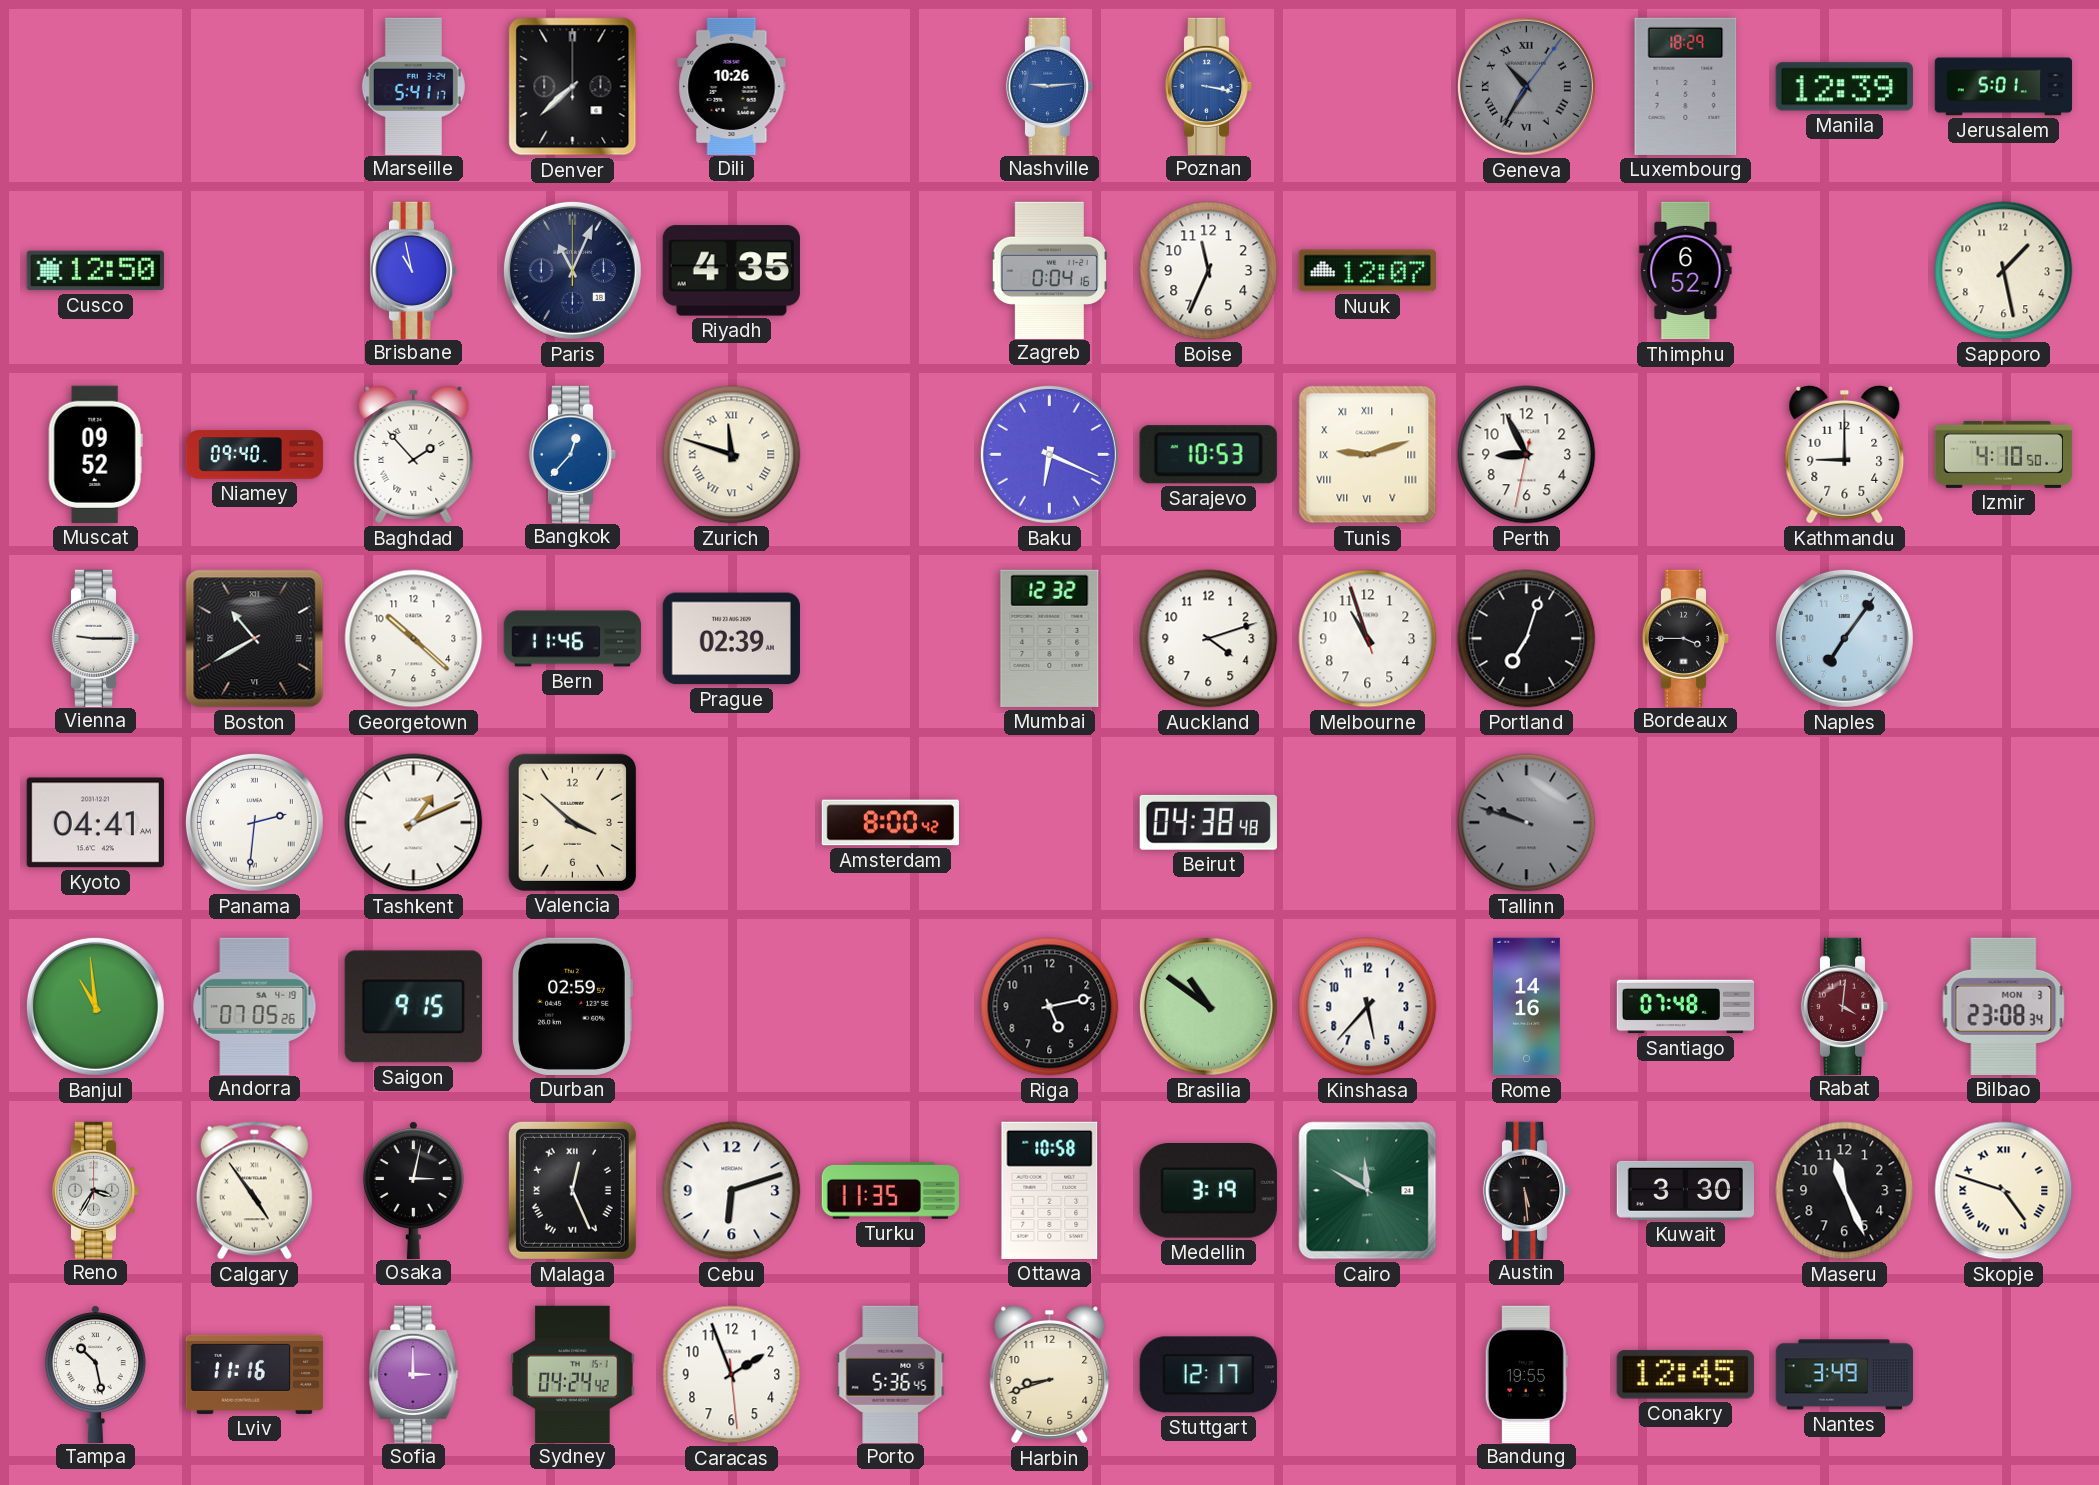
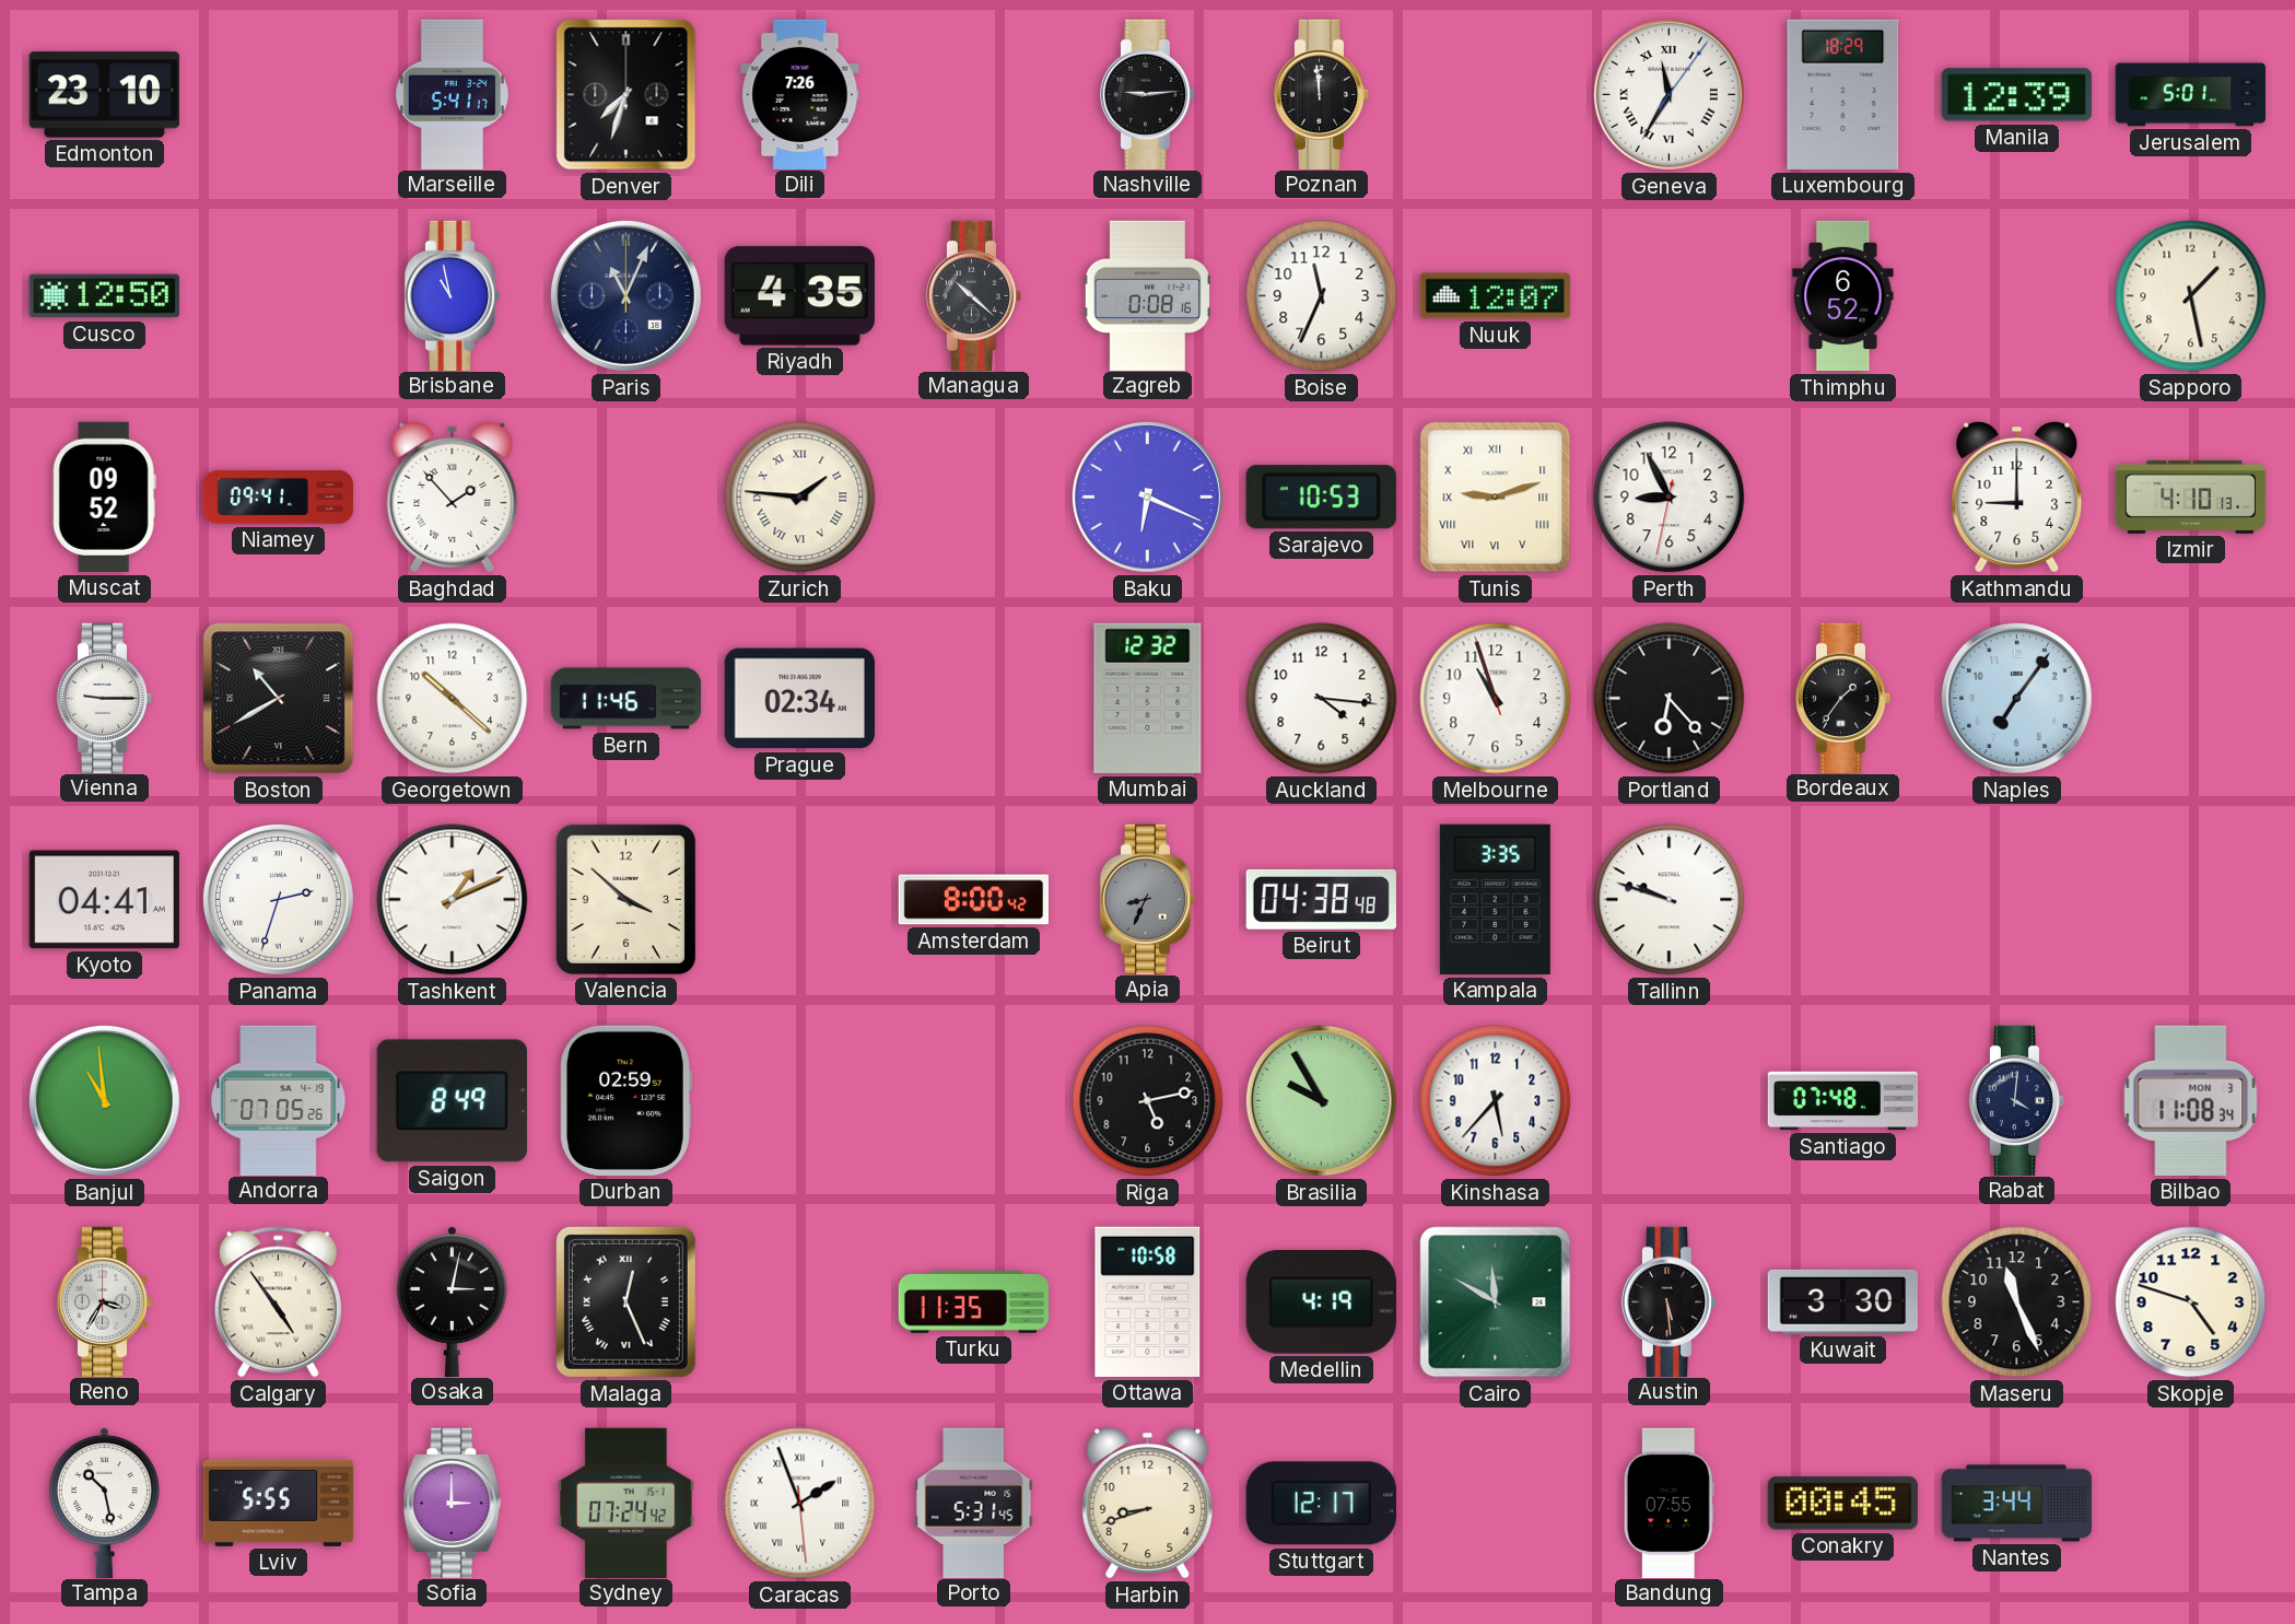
Edmonton: none -> 23:10 (104, 95)
Denver: 7:38 -> 7:33 (627, 95)
Dili: 10:26 -> 7:26 (800, 94)
Nashville dial: blue -> black (1148, 94)
Poznan: 3:17 -> 11:59 (1322, 94)
Poznan dial: blue -> black (1322, 94)
Geneva: 10:35 -> 11:35 (1668, 94)
Geneva dial: grey -> white (1668, 94)
Managua: none -> 10:22 (974, 295)
Zagreb: 0:04 -> 0:08 (1147, 295)
Niamey: 09:40 -> 09:41 (279, 498)
Bangkok: 12:37 -> none (573, 454)
Zurich: 11:48 -> 1:46 (800, 498)
Izmir: 4:10:50 -> 4:10:13 (2191, 496)
Prague: 02:39 -> 02:34 (799, 699)
Auckland: 4:12 -> 4:16 (1322, 699)
Portland: 7:03 -> 6:23 (1670, 699)
Bordeaux: 3:45 -> 1:36 (1843, 698)
Panama: 2:31 -> 2:33 (278, 899)
Apia: none -> 8:34 (1148, 899)
Kampala: none -> 3:35 (1495, 899)
Tallinn dial: grey -> white (1670, 900)
Saigon: 9:15 -> 8:49 (452, 1101)
Brasilia: 10:51 -> 9:55 (1321, 1100)
Rome: 14:16 -> none (1526, 1007)
Rabat dial: burgundy -> navy (2017, 1100)
Bilbao: 23:08 -> 11:08 (2191, 1100)
Cebu: 6:12 -> none (732, 1191)
Medellin: 3:19 -> 4:19 (1321, 1302)
Skopje numerals: Roman -> Arabic (2191, 1302)
Lviv: 11:16 -> 5:55 (279, 1503)
Sydney: 04:24 -> 07:24 (627, 1503)
Caracas numerals: Arabic -> Roman (800, 1504)
Porto: 5:36 -> 5:31 (974, 1503)
Bandung: 19:55 -> 07:55 (1668, 1503)
Conakry: 12:45 -> 00:45 (1842, 1504)
Nantes: 3:49 -> 3:44 (2017, 1504)
